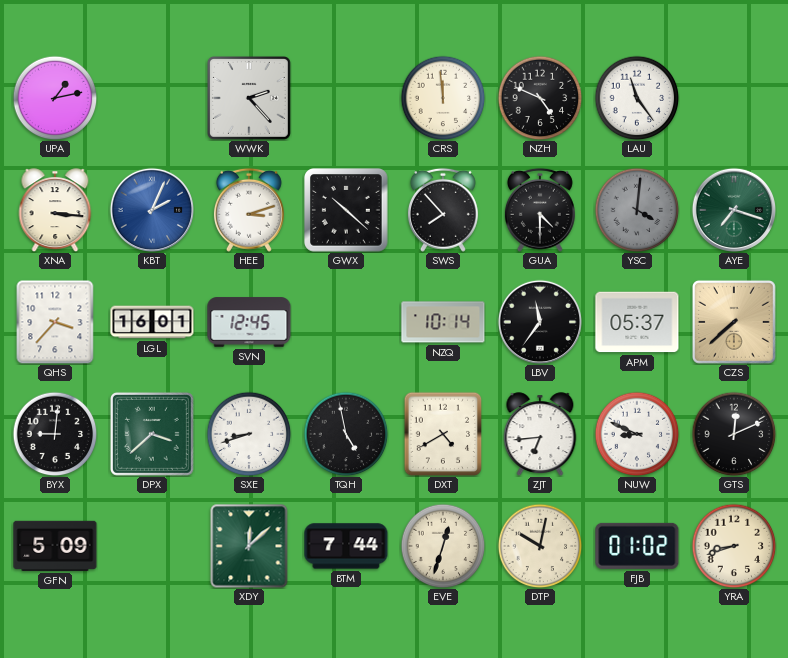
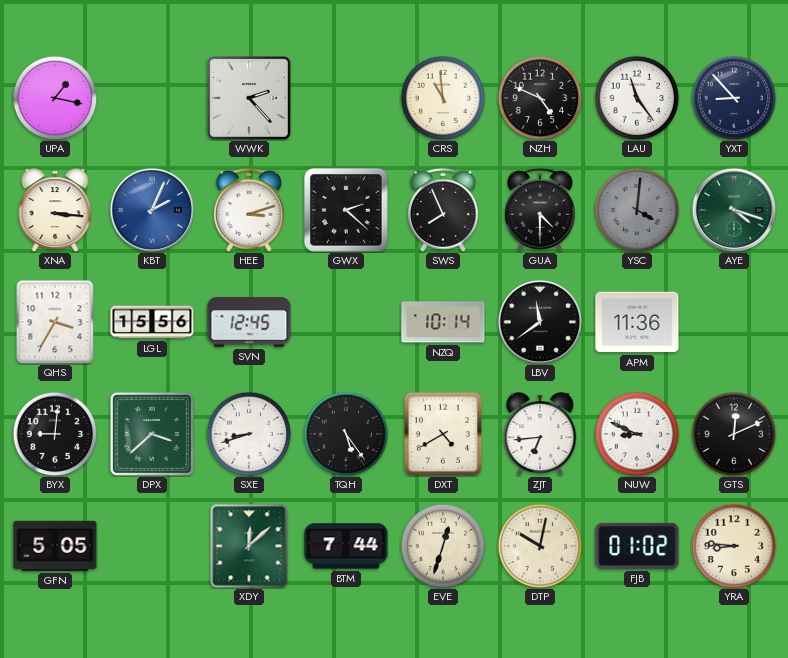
UPA: 1:13 -> 1:17 (55, 98)
CRS: 11:59 -> 10:59 (443, 98)
YXT: none -> 8:53 (734, 98)
GWX: 10:22 -> 2:22 (347, 211)
SWS: 7:53 -> 7:56 (443, 210)
AYE: 7:18 -> 4:18 (733, 209)
QHS: 3:37 -> 3:35 (55, 322)
LGL: 16:01 -> 15:56 (152, 322)
LBV: 11:36 -> 11:39 (539, 321)
APM: 05:37 -> 11:36 (637, 322)
CZS: 7:38 -> none (734, 322)
TQH: 4:58 -> 5:24 (346, 434)
GFN: 5:09 -> 5:05 (55, 546)
YRA: 8:42 -> 8:46 (734, 546)
